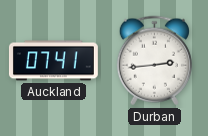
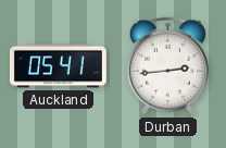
Auckland: 07:41 -> 05:41 (58, 66)
